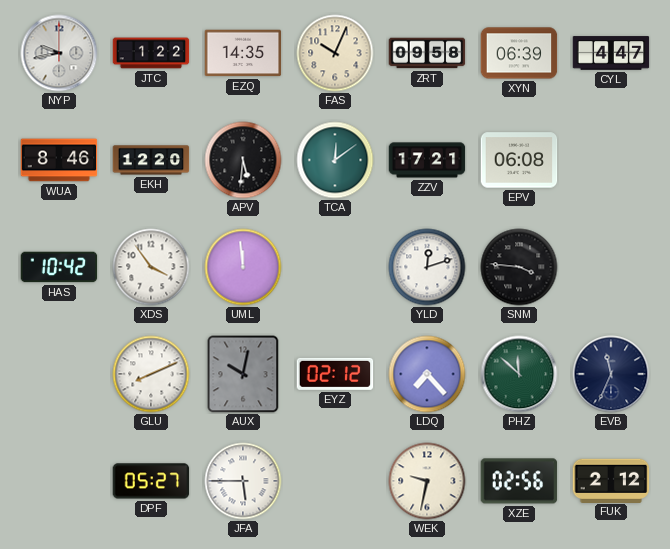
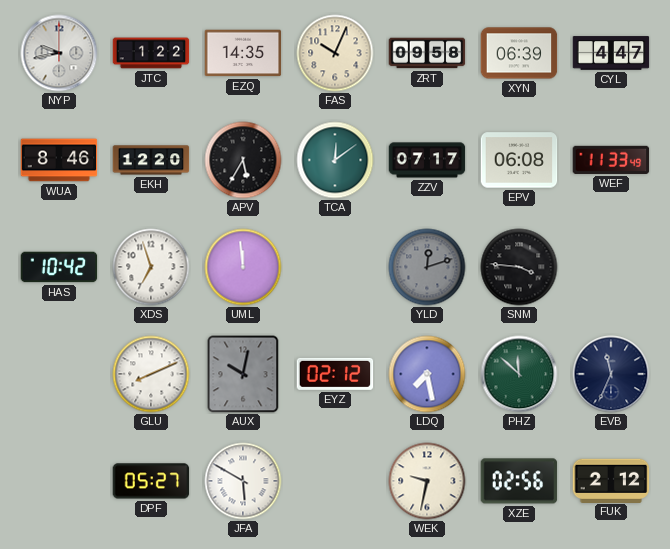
APV: 5:31 -> 5:35 (243, 160)
ZZV: 17:21 -> 07:17 (427, 160)
WEF: none -> 11:33 (611, 160)
XDS: 3:54 -> 6:57 (151, 267)
YLD dial: white -> grey (427, 267)
LDQ: 7:23 -> 7:28 (427, 374)
JFA: 5:45 -> 5:50 (243, 481)
